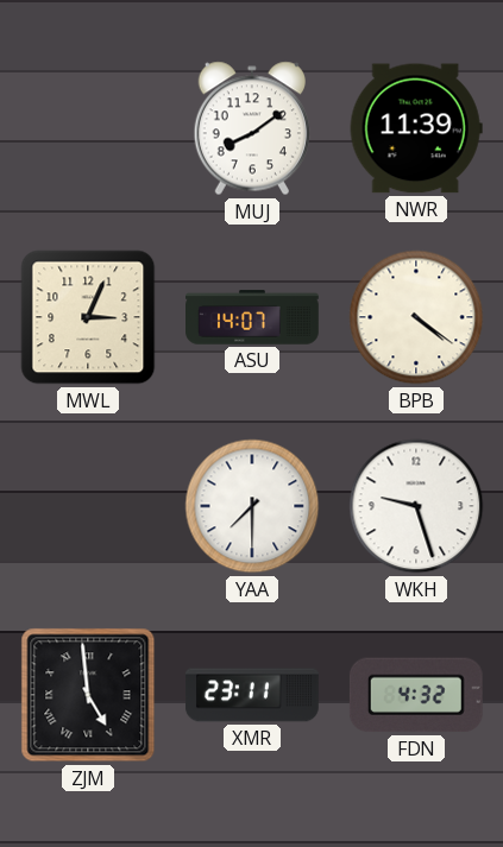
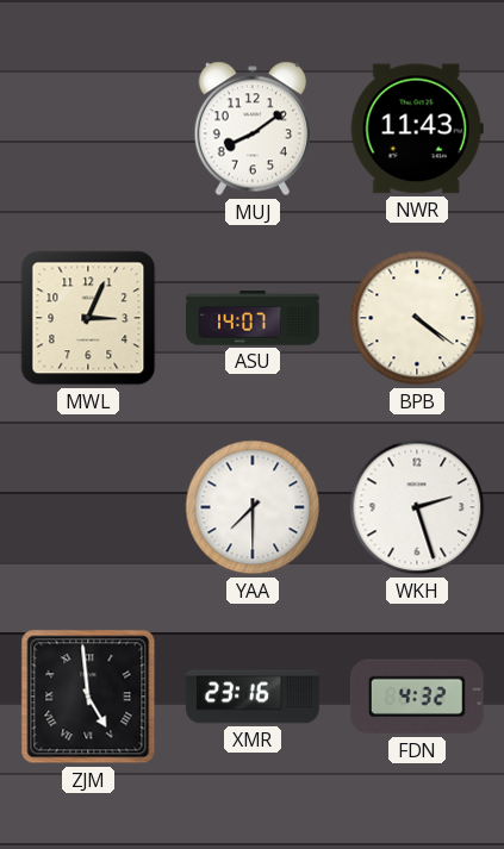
NWR: 11:39 -> 11:43 (417, 129)
WKH: 9:27 -> 2:27 (417, 507)
XMR: 23:11 -> 23:16 (253, 697)
